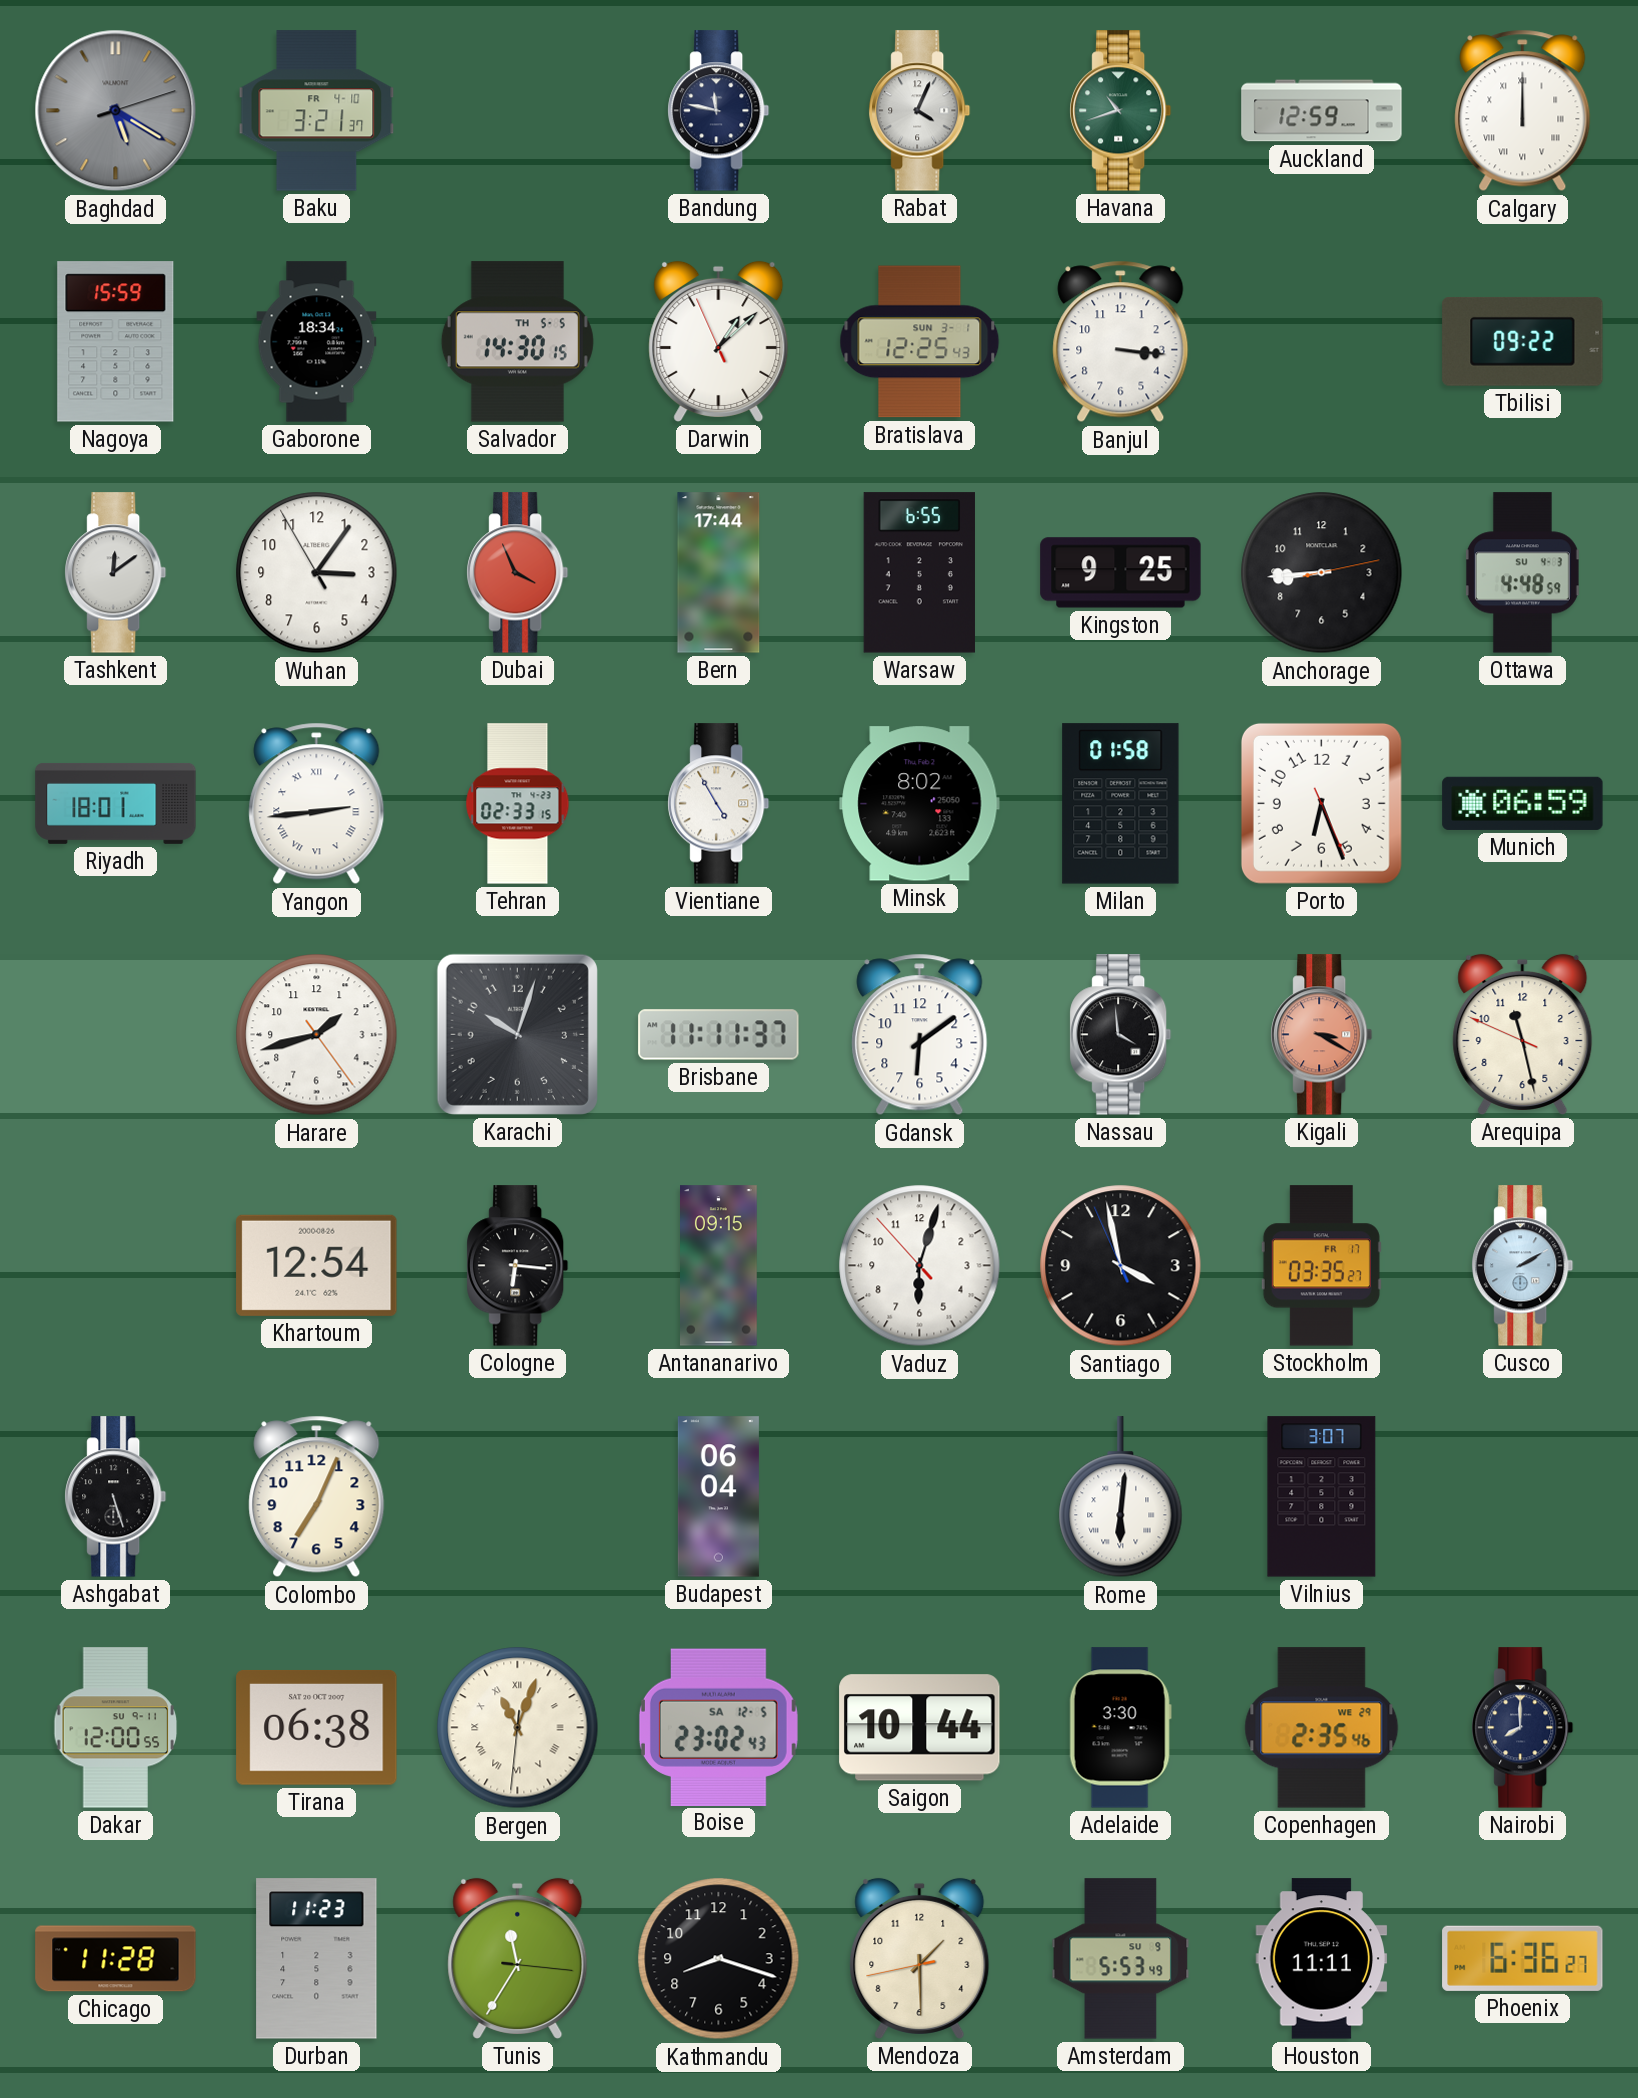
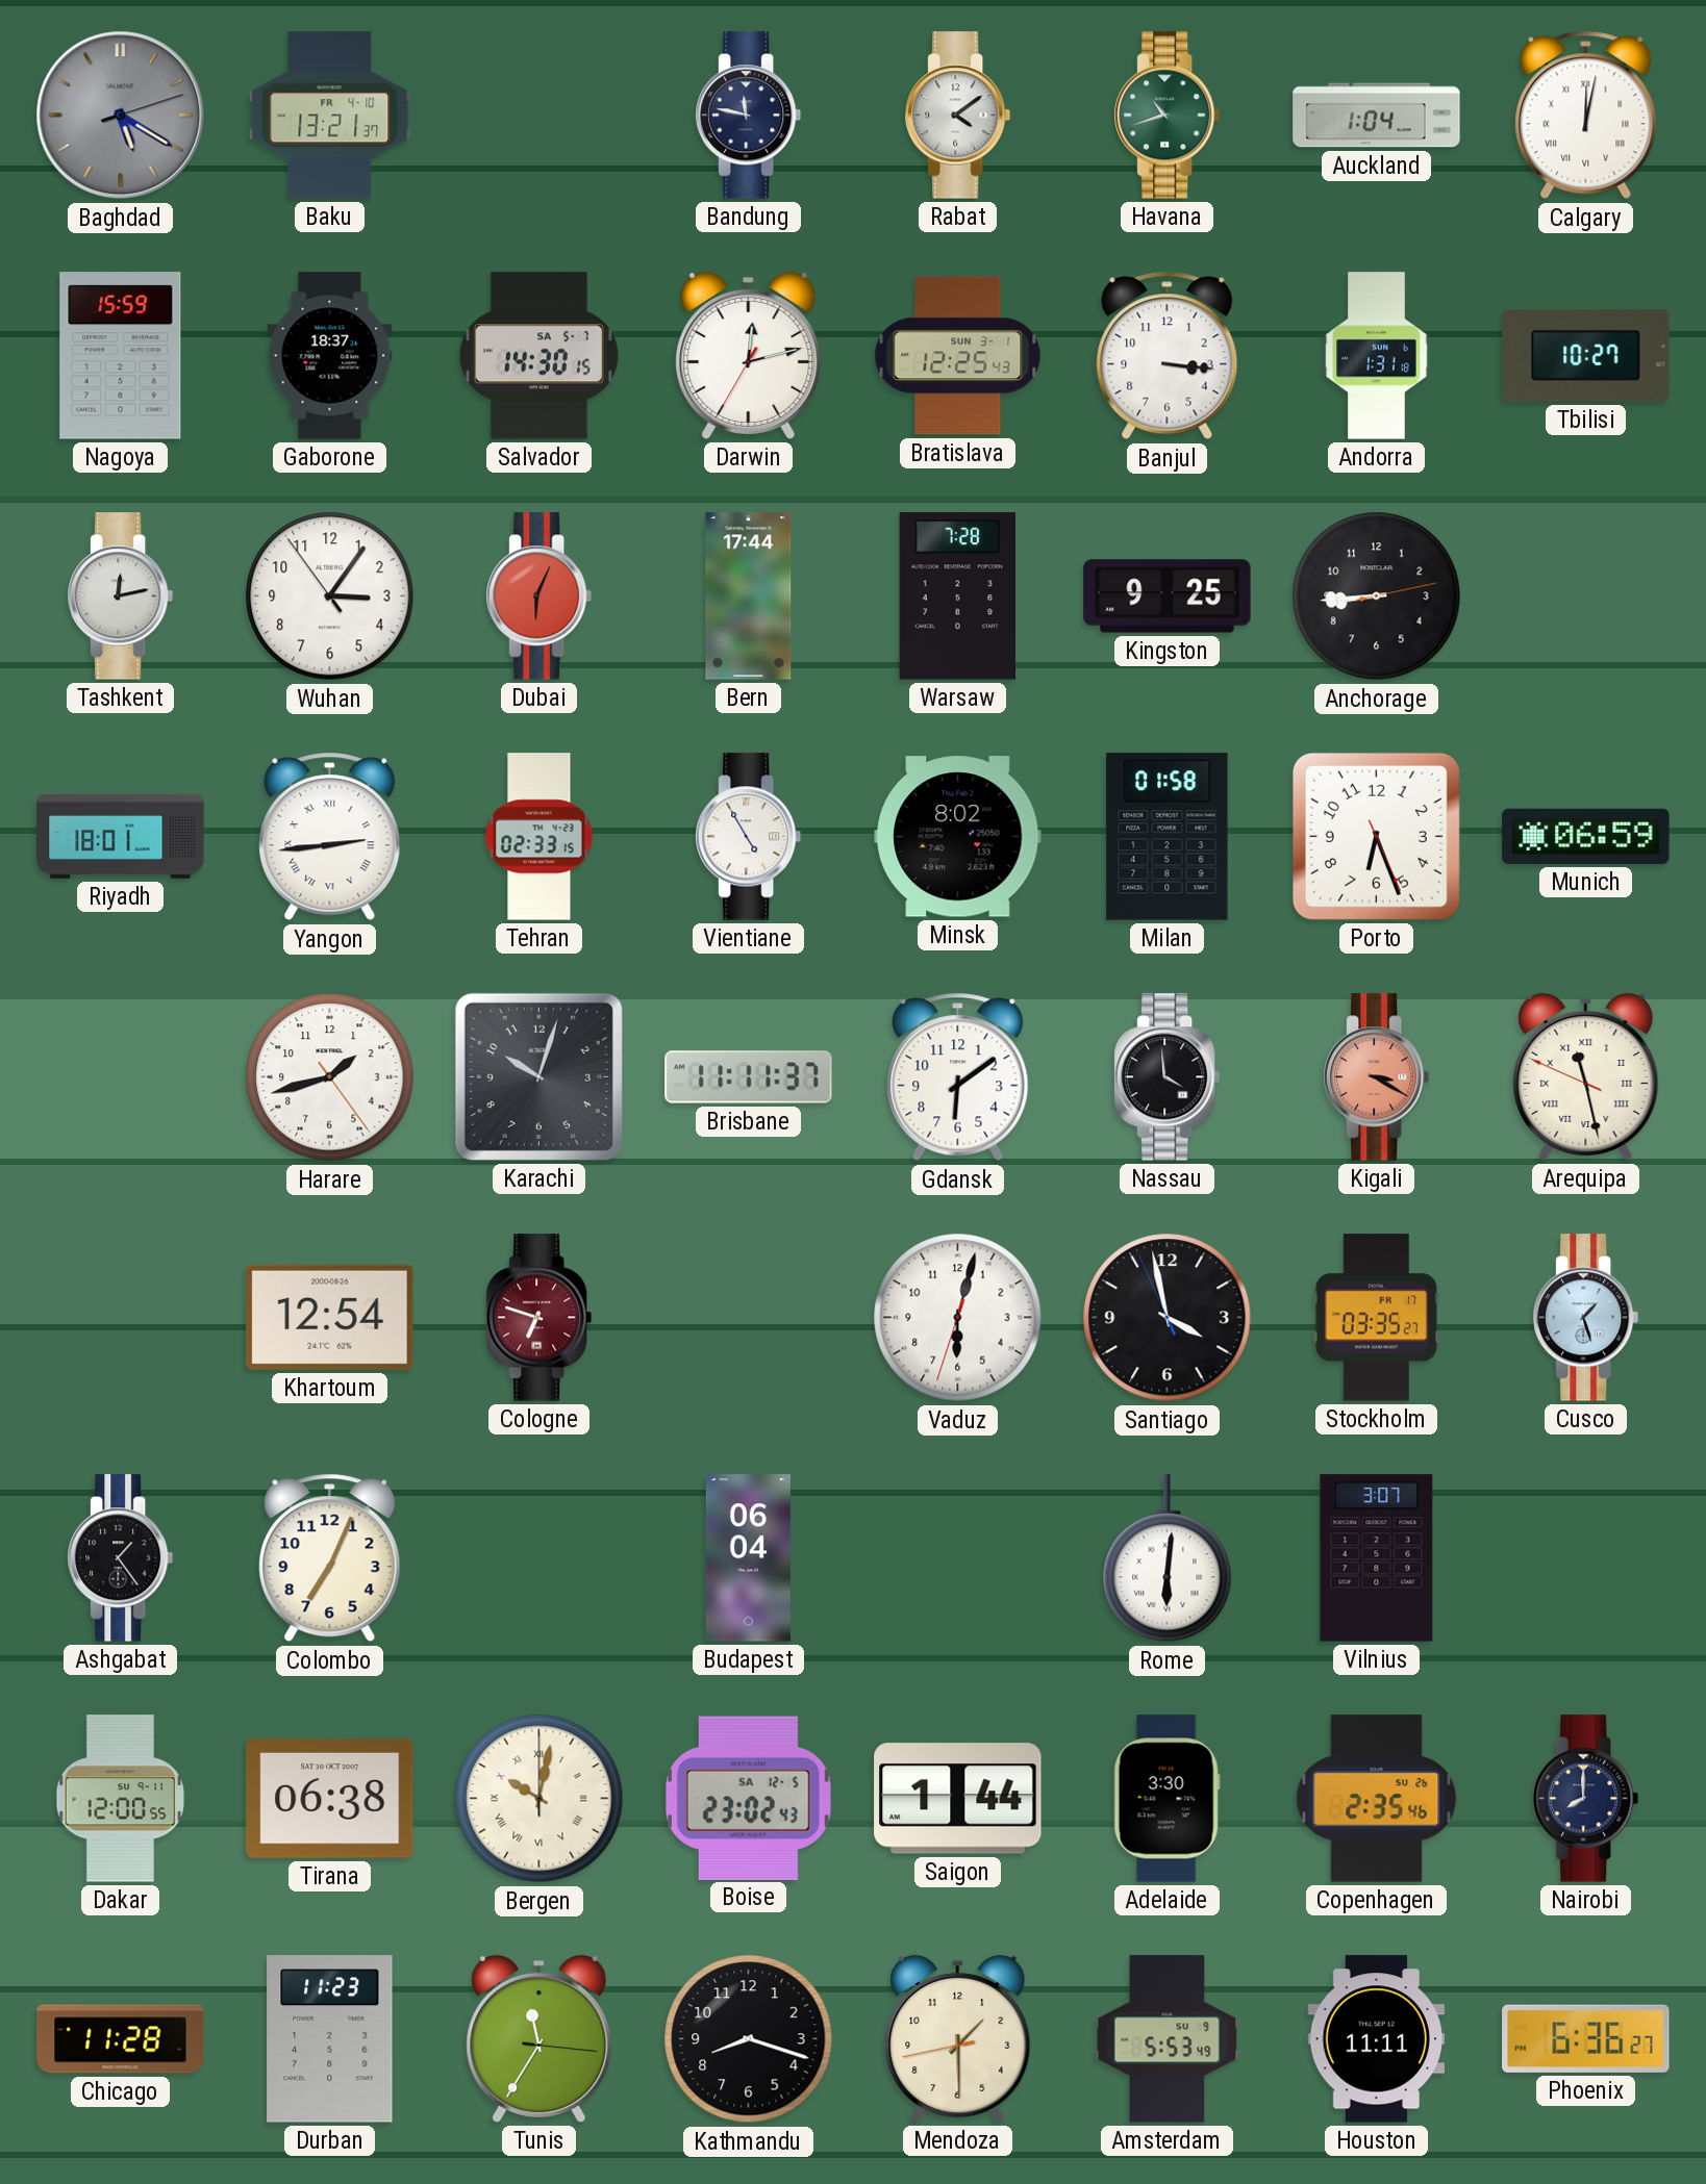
Baku: 3:21 -> 13:21 (330, 116)
Rabat: 4:04 -> 4:09 (958, 116)
Auckland: 12:59 -> 1:04 (1377, 116)
Calgary: 12:00 -> 12:02 (1586, 116)
Gaborone: 18:34 -> 18:37 (330, 356)
Salvador date: TH 5-5 -> SA 5-7 (538, 356)
Darwin: 1:07 -> 12:12 (749, 355)
Andorra: none -> 1:31 (1377, 356)
Tbilisi: 09:22 -> 10:27 (1586, 355)
Tashkent: 12:09 -> 12:13 (121, 596)
Wuhan: 3:05:55 -> 3:05:54 (330, 596)
Dubai: 3:56 -> 6:04 (540, 596)
Warsaw: 6:55 -> 7:28 (957, 596)
Ottawa: 4:48 -> none (1522, 573)
Arequipa numerals: Arabic -> Roman (1586, 1076)
Cologne: 6:16 -> 6:48 (540, 1318)
Cologne dial: black -> burgundy (540, 1318)
Antananarivo: 09:15 -> none (719, 1266)
Vaduz: 6:02:53 -> 6:02:33 (958, 1318)
Cusco: 2:10 -> 1:27 (1586, 1318)
Ashgabat: 5:27 -> 1:24 (121, 1558)
Bergen: 11:03 -> 10:02 (540, 1799)
Saigon: 10:44 -> 1:44 (958, 1799)
Copenhagen date: WE 29 -> SU 26 (1377, 1799)
